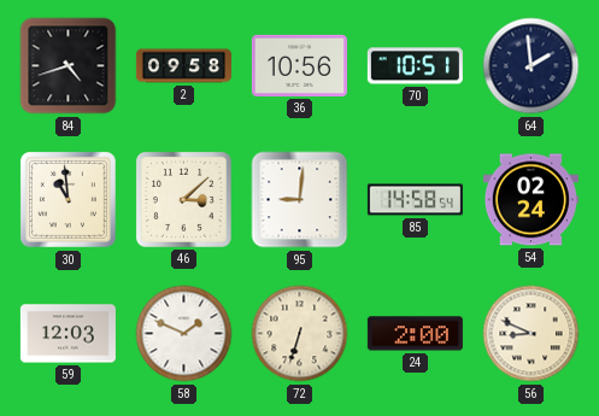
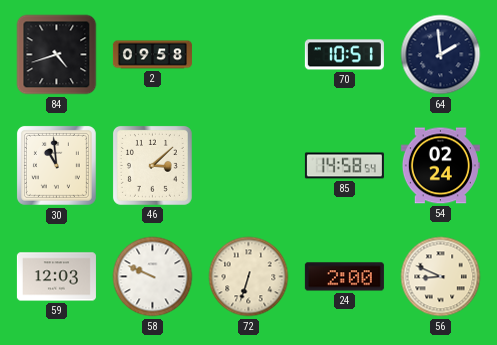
36: 10:56 -> none (299, 65)
95: 9:01 -> none (300, 200)
58: 1:49 -> 9:49 (153, 277)
